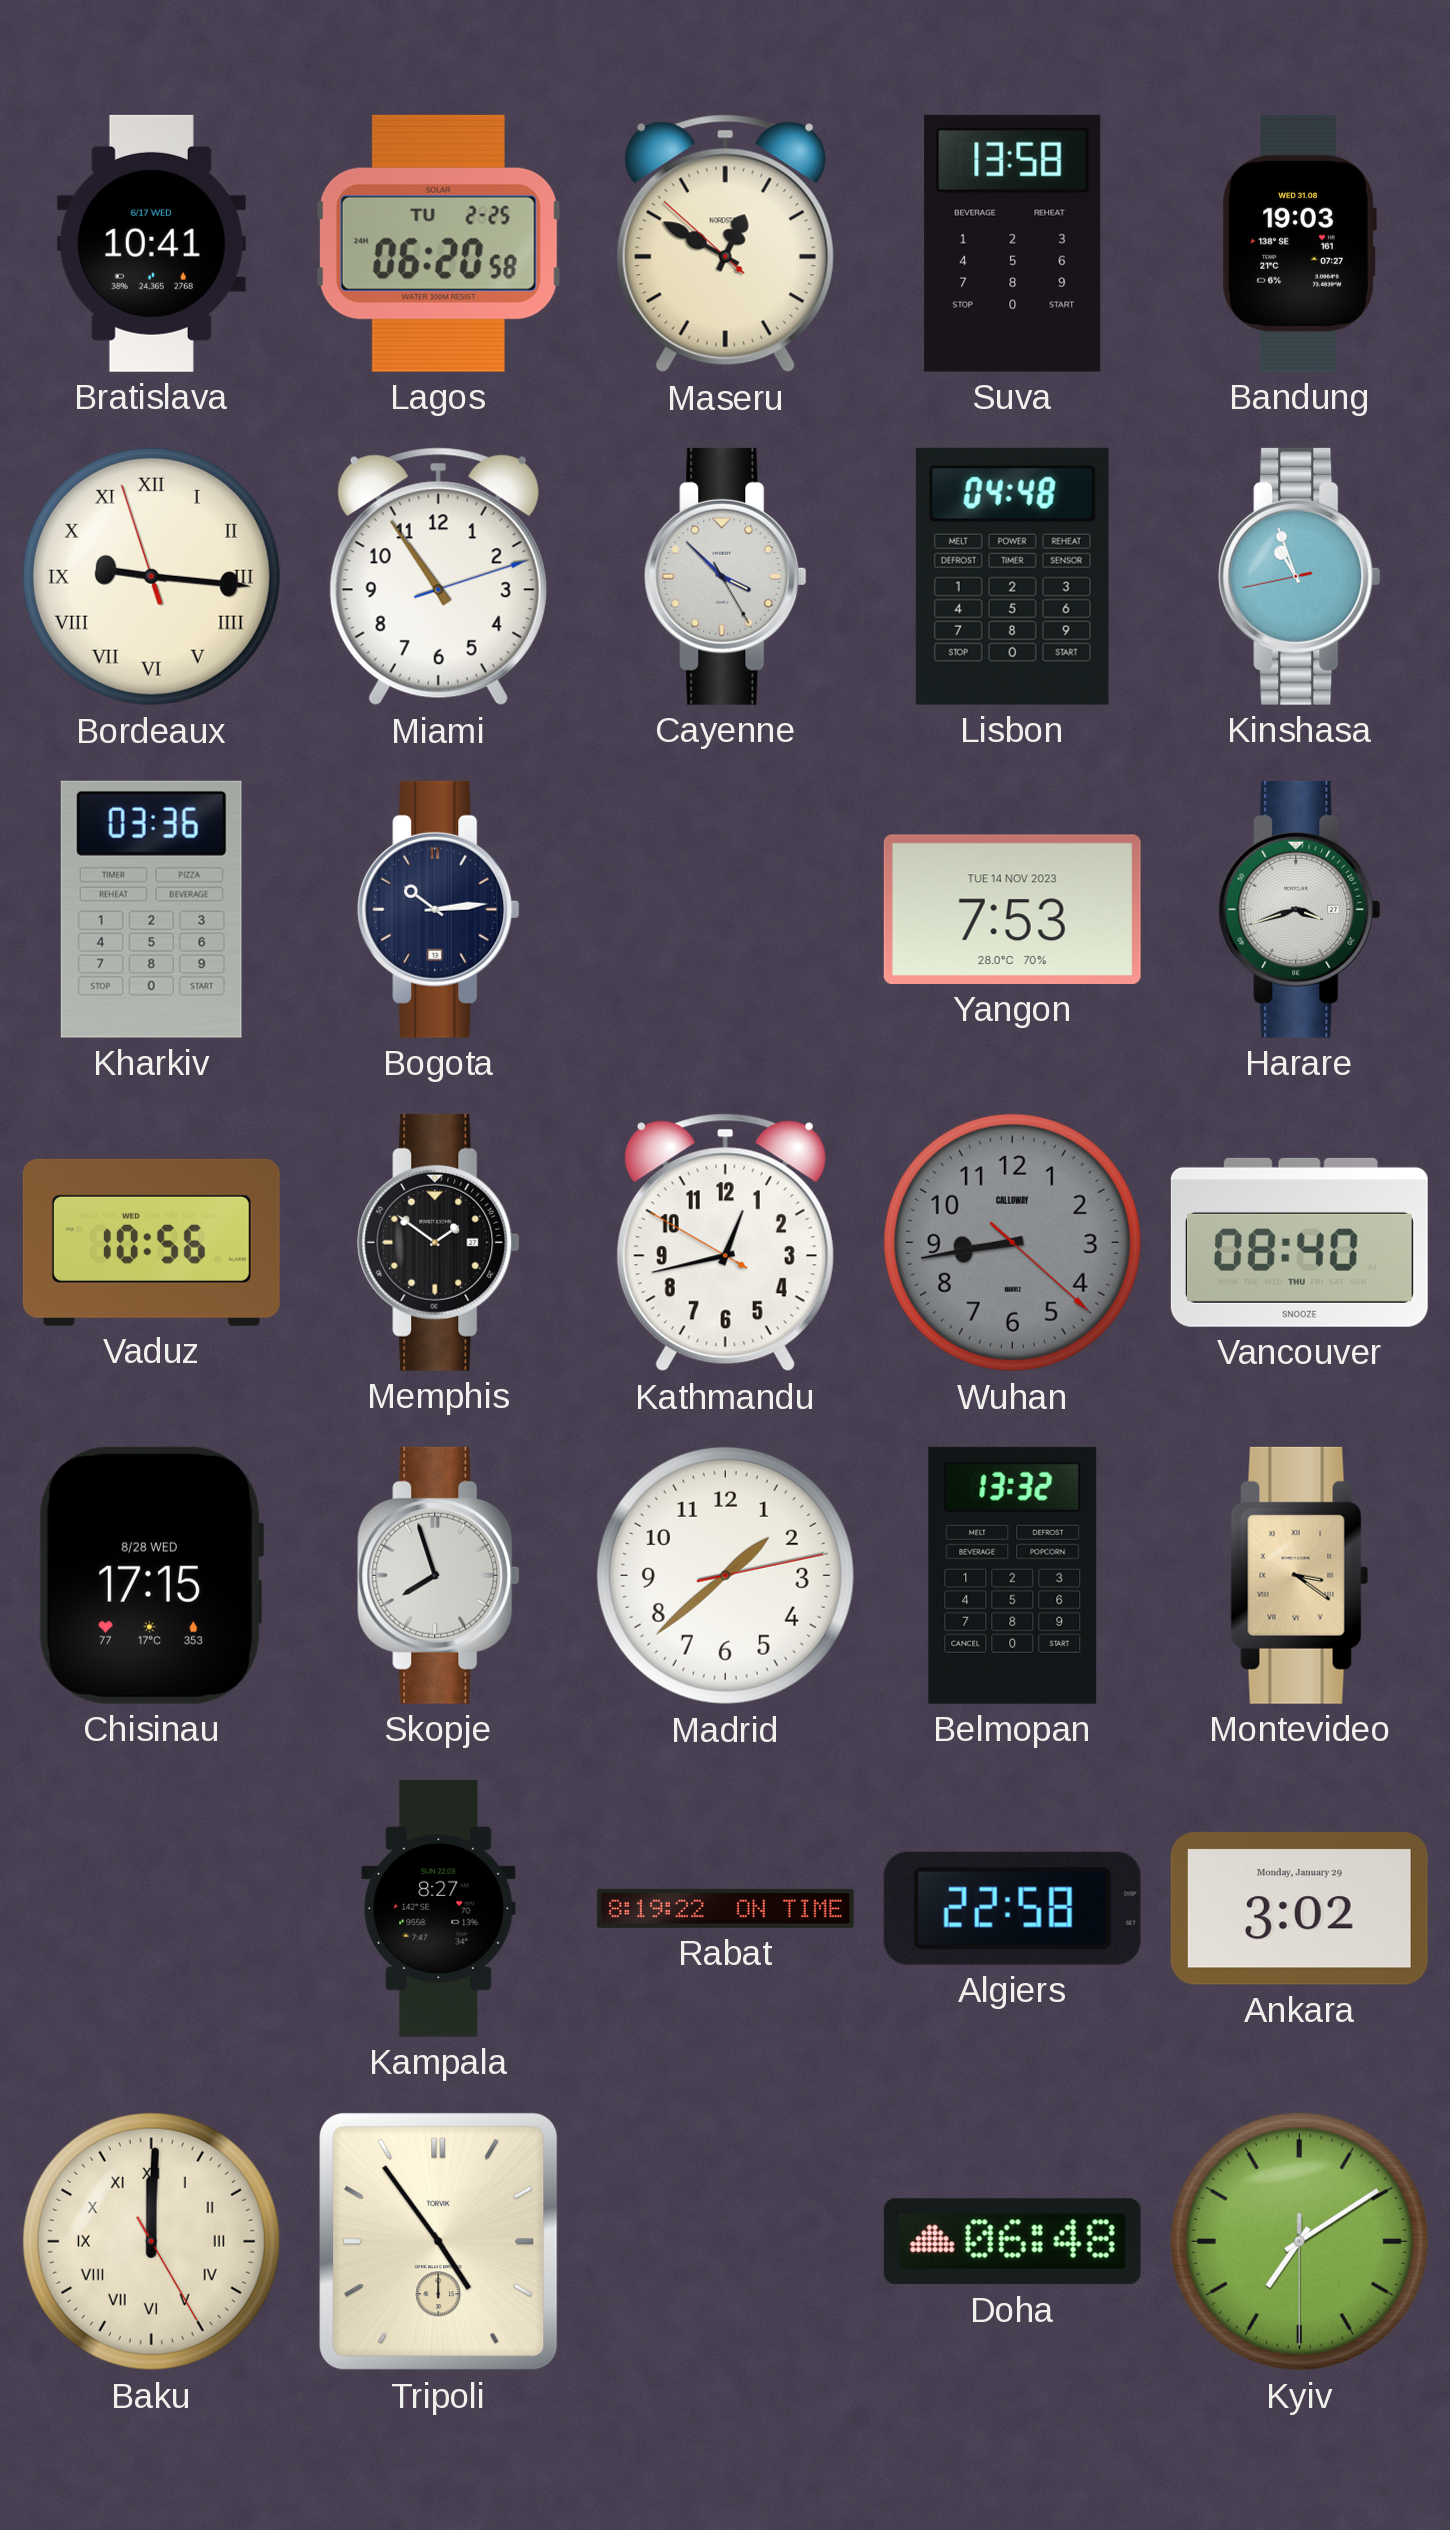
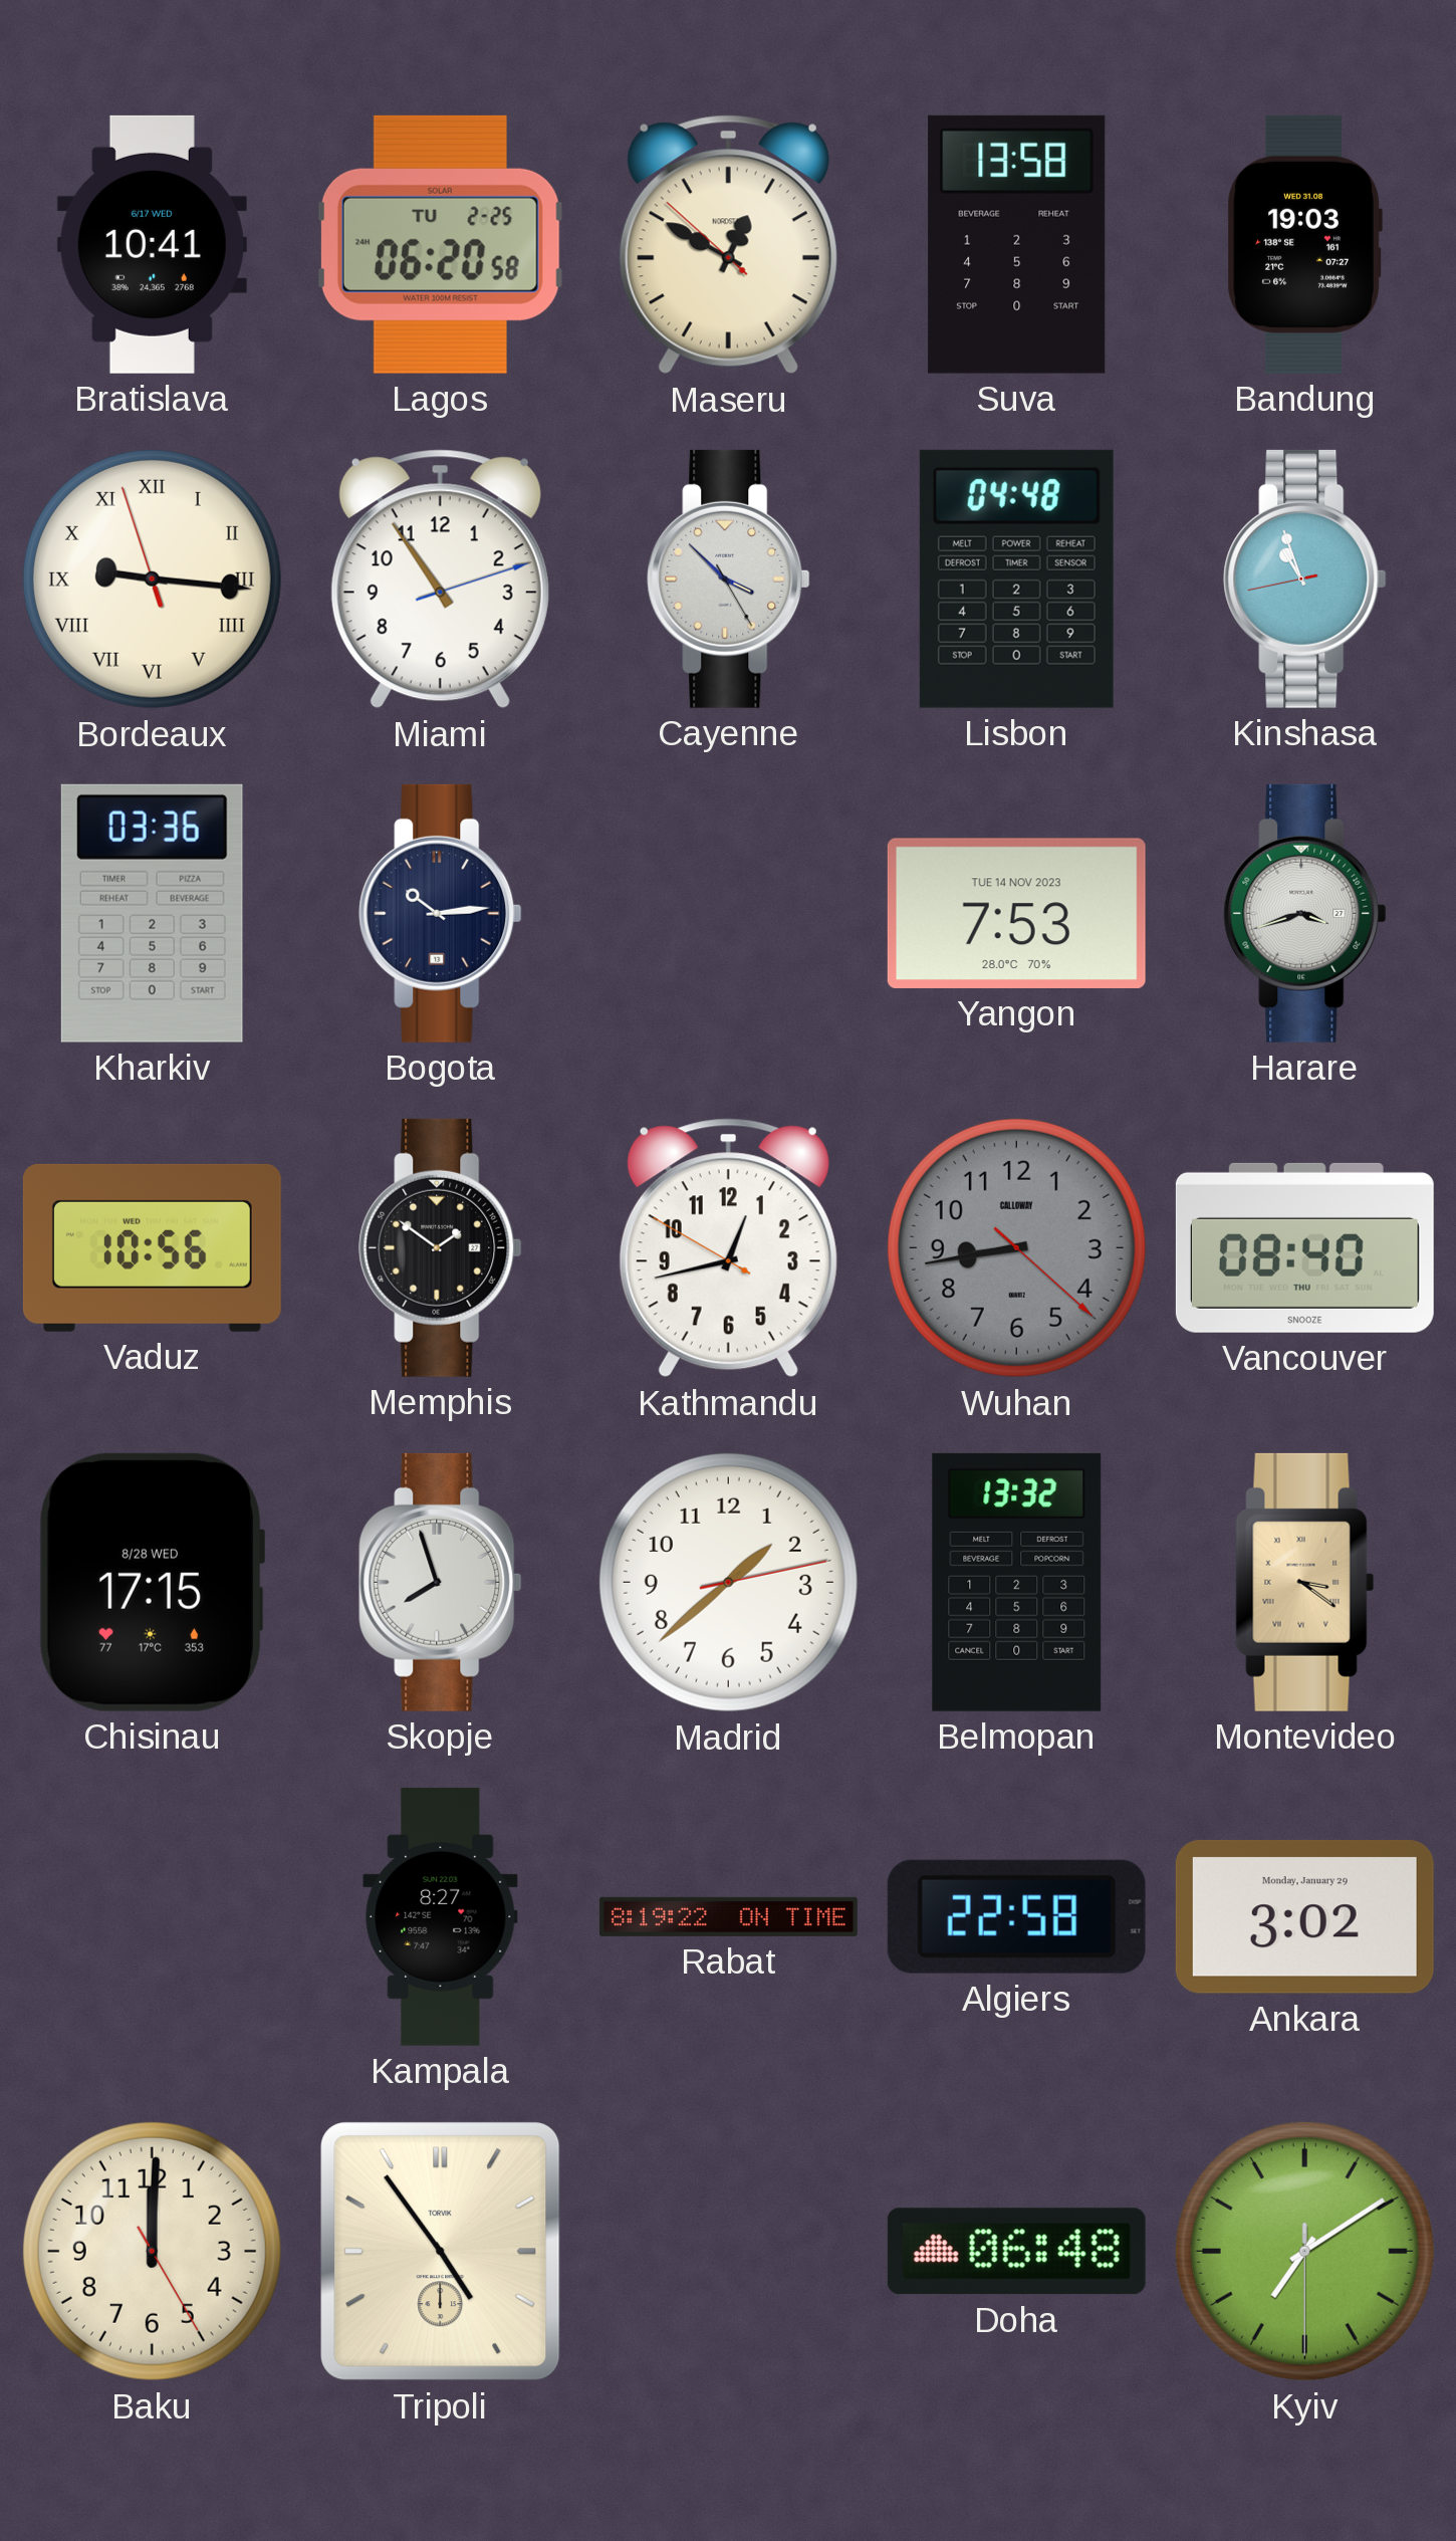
Baku numerals: Roman -> Arabic (152, 2251)
